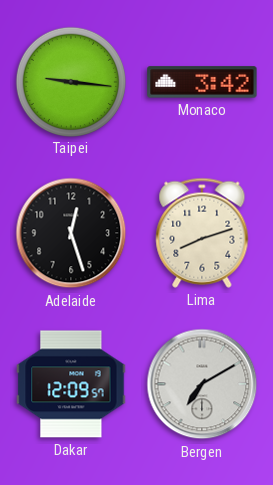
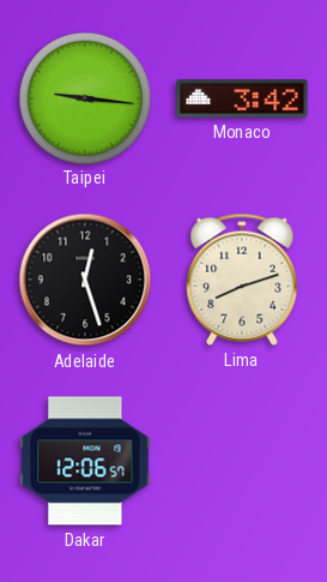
Dakar: 12:09 -> 12:06 (85, 461)
Bergen: 7:10 -> none (202, 384)
